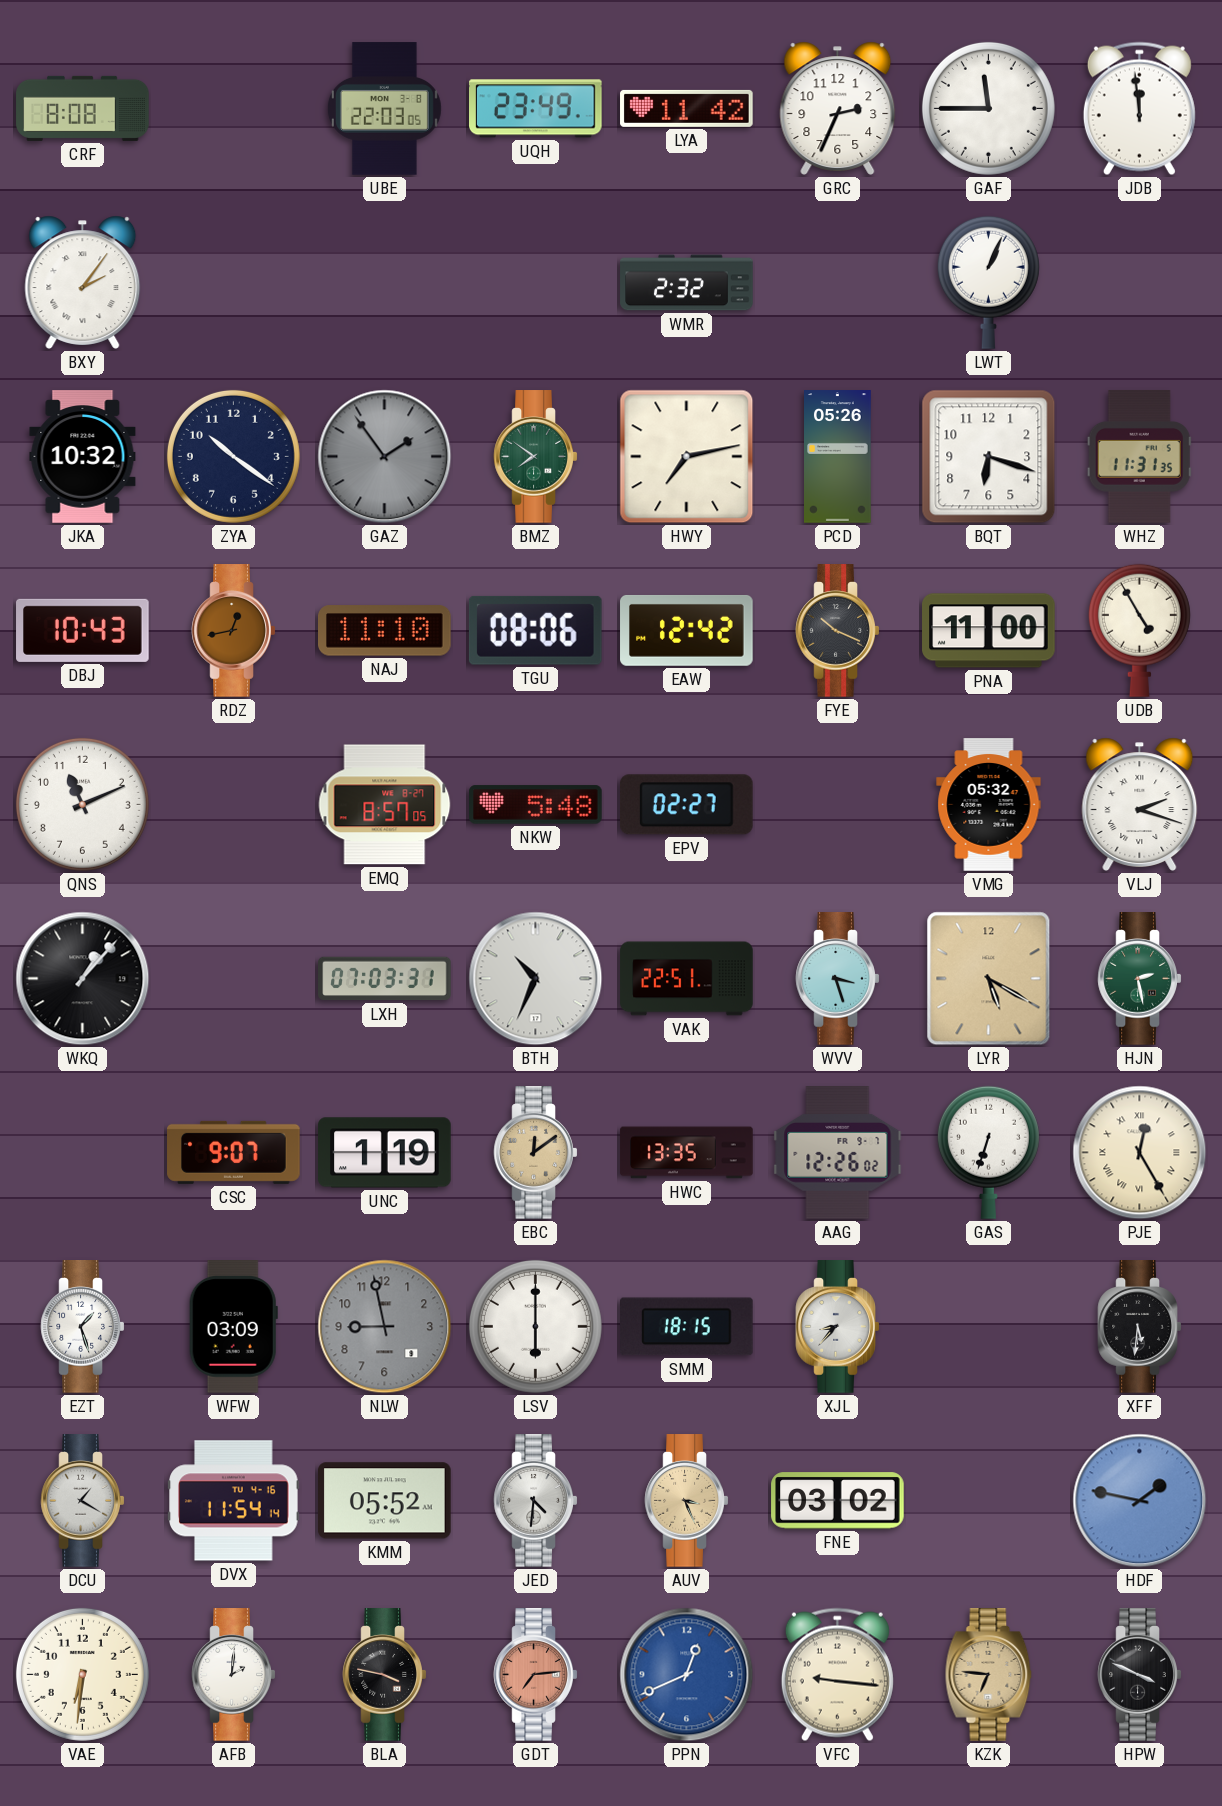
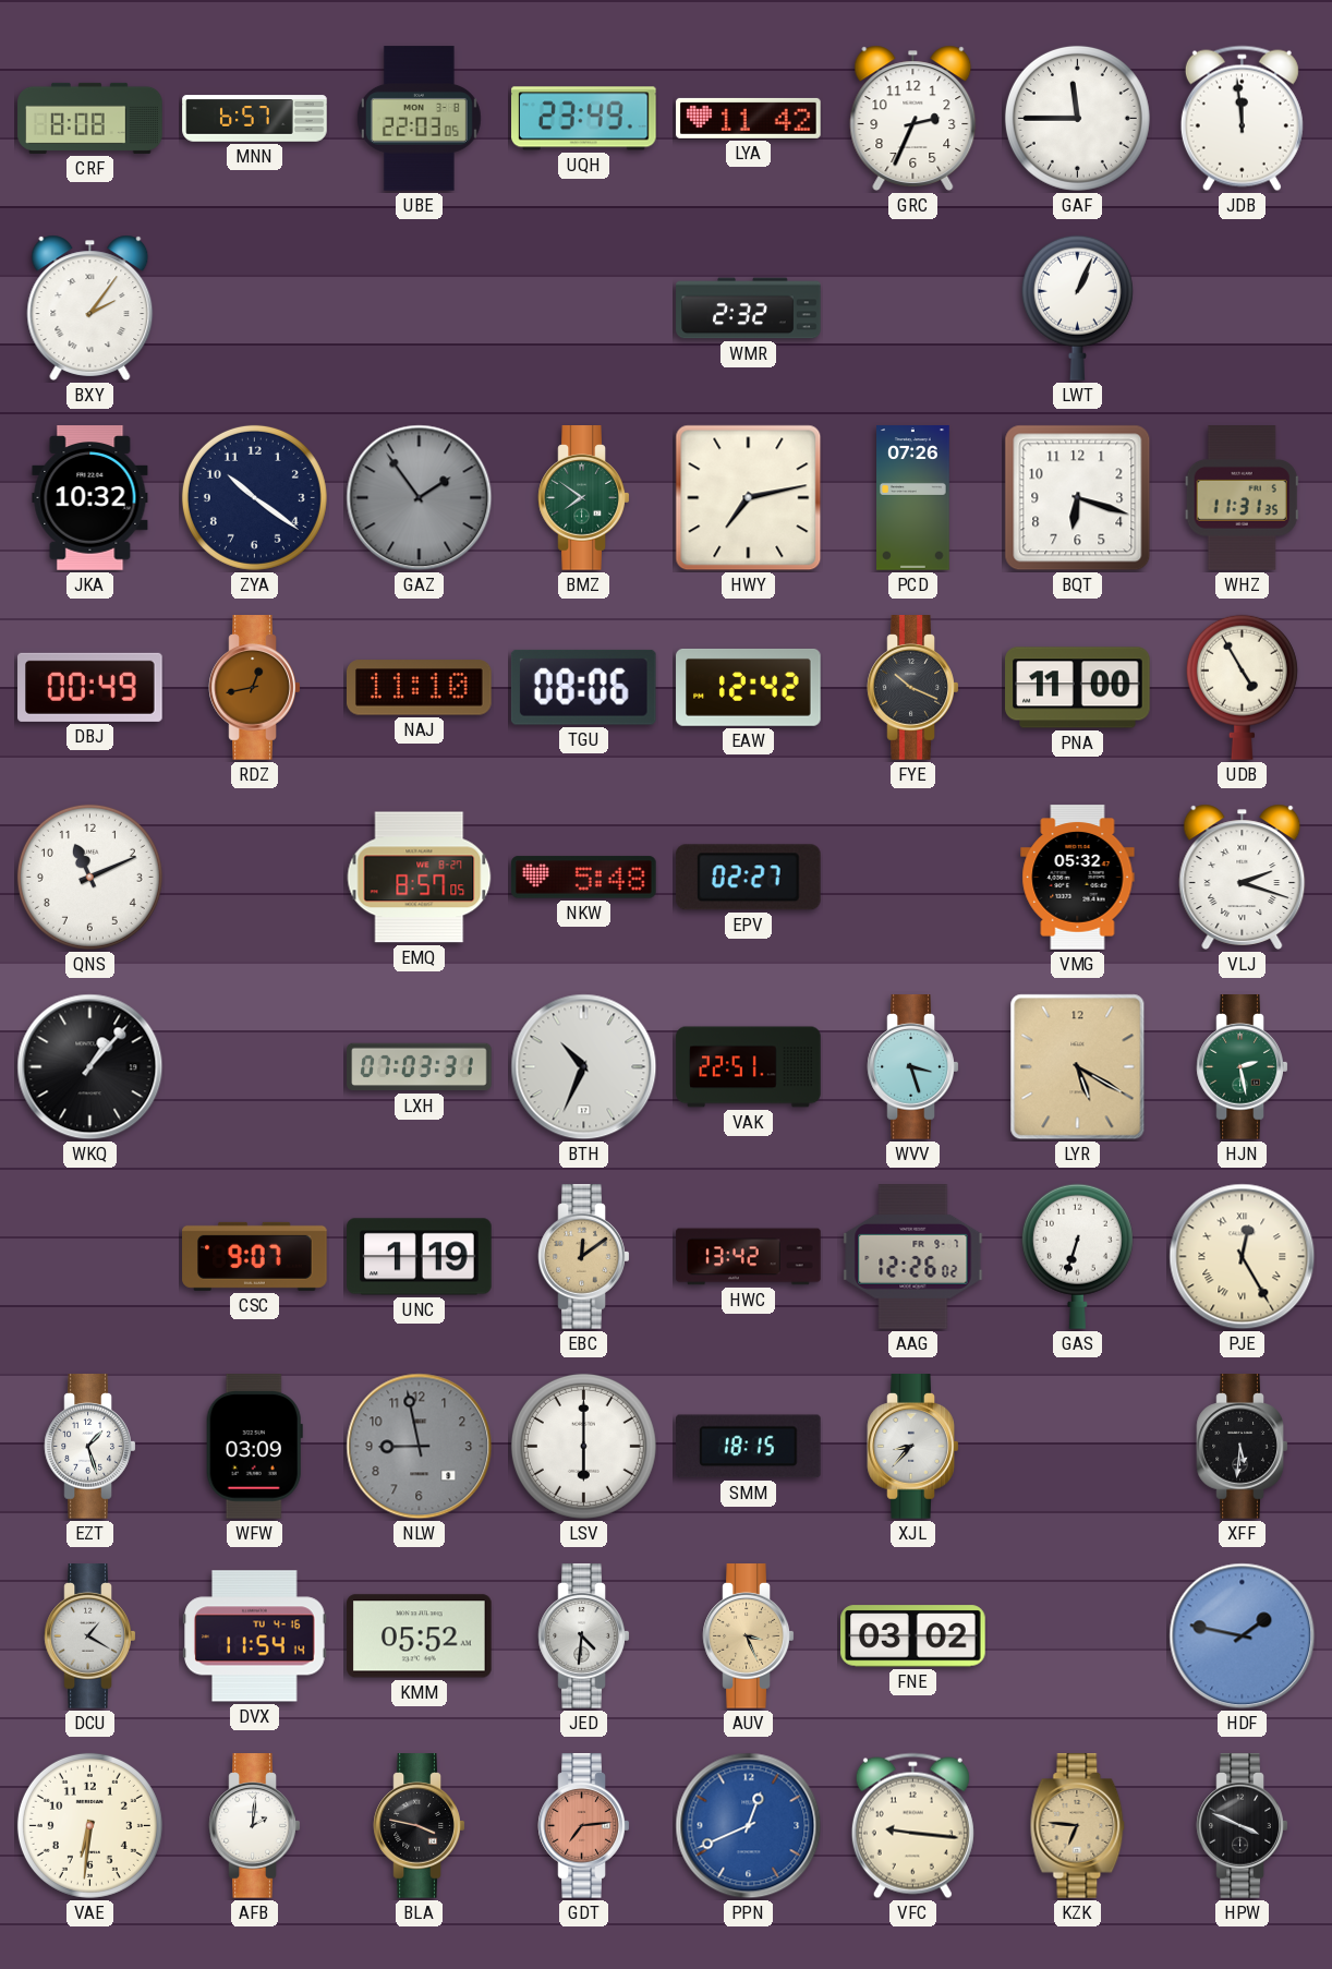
MNN: none -> 6:57 (255, 119)
PCD: 05:26 -> 07:26 (913, 498)
DBJ: 10:43 -> 00:49 (90, 687)
HWC: 13:35 -> 13:42 (749, 1257)
